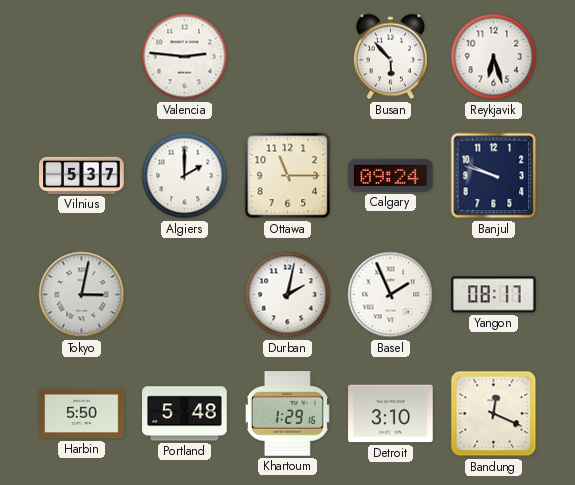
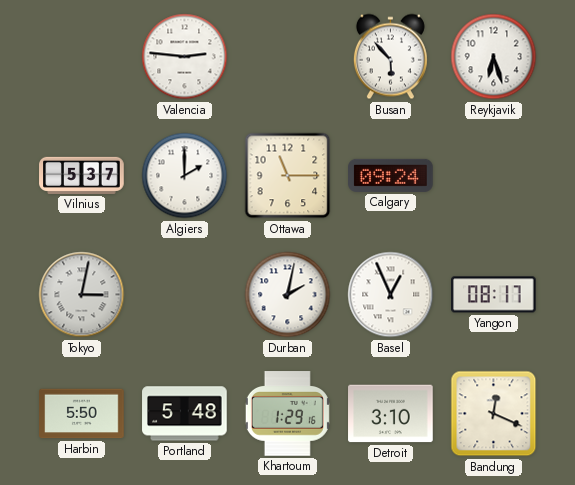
Banjul: 9:48 -> none (494, 176)
Basel: 1:56 -> 12:56 (391, 295)
